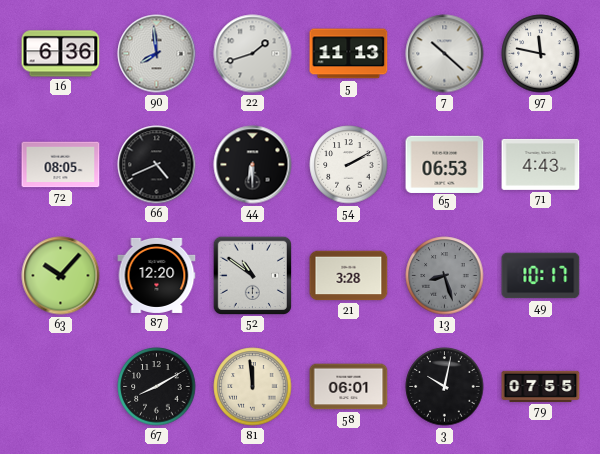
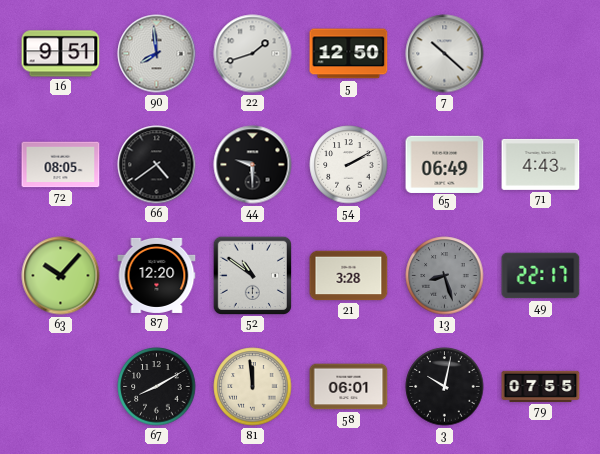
16: 6:36 -> 9:51 (61, 54)
5: 11:13 -> 12:50 (349, 54)
97: 11:47 -> none (541, 54)
66: 4:41 -> 4:39 (157, 165)
44: 6:30 -> 9:30 (253, 165)
65: 06:53 -> 06:49 (445, 164)
49: 10:17 -> 22:17 (541, 276)
